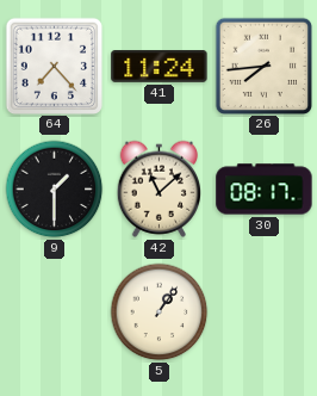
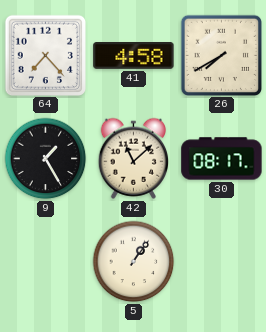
41: 11:24 -> 4:58 (134, 56)
26: 7:44 -> 7:40 (221, 55)
9: 1:30 -> 1:25 (46, 159)
